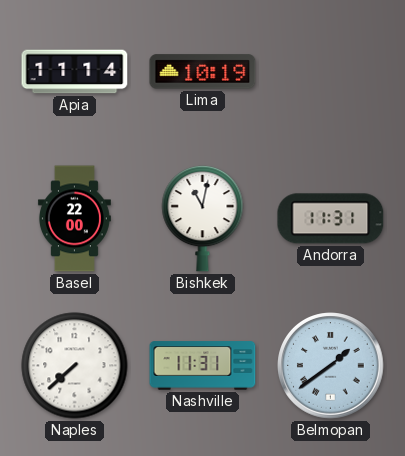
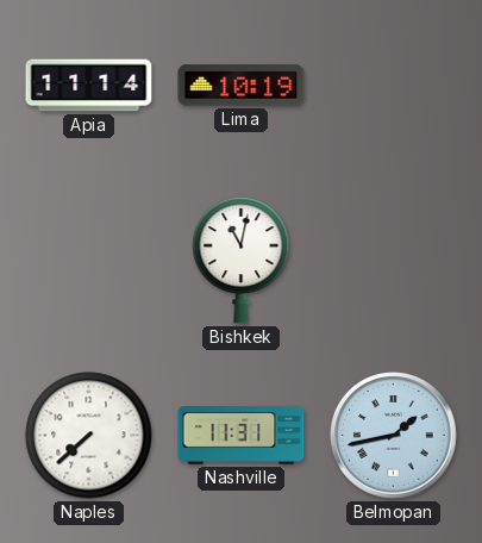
Basel: 22:00 -> none (74, 219)
Andorra: 11:31 -> none (331, 219)
Belmopan: 1:39 -> 1:43 (394, 436)
